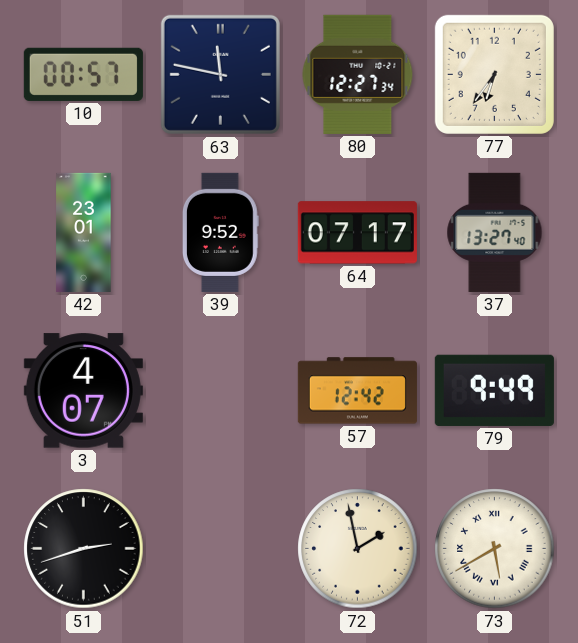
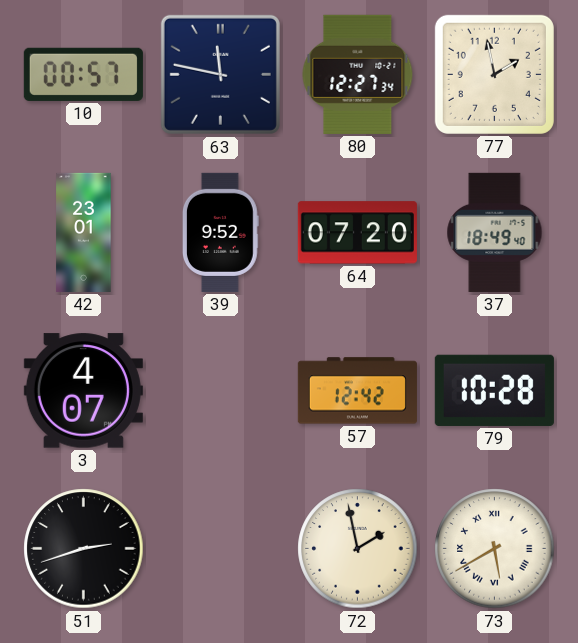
77: 6:36 -> 1:58 (494, 74)
64: 07:17 -> 07:20 (357, 233)
37: 13:27 -> 18:49 (495, 232)
79: 9:49 -> 10:28 (494, 390)
